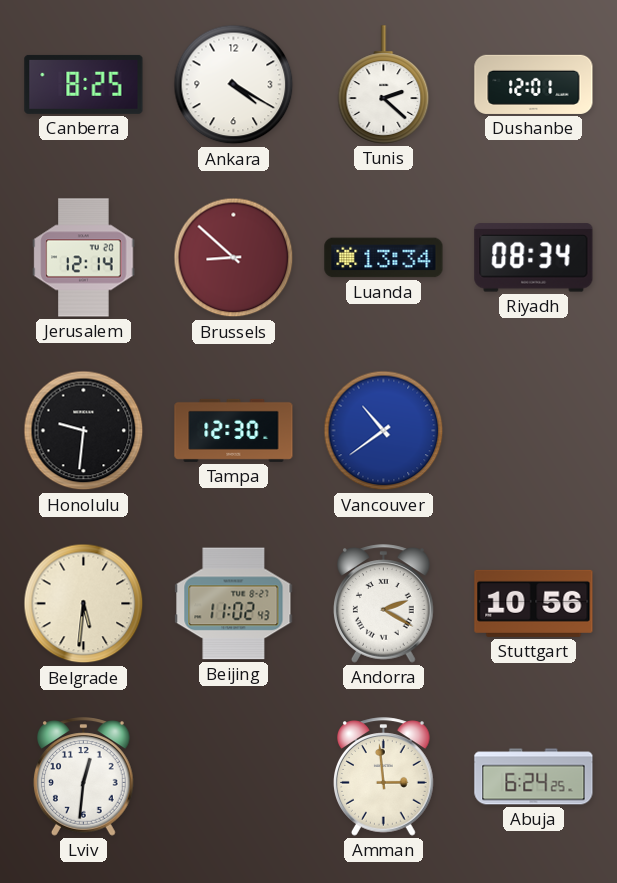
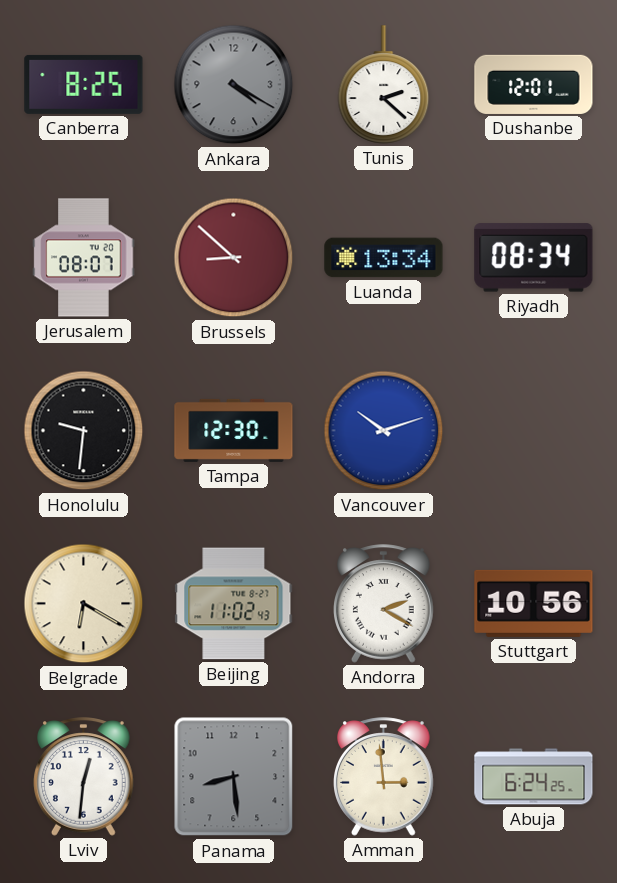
Ankara dial: white -> grey (234, 85)
Jerusalem: 12:14 -> 08:07 (84, 258)
Vancouver: 10:39 -> 10:12 (384, 431)
Belgrade: 5:31 -> 6:20 (84, 604)
Panama: none -> 8:29 (234, 777)
